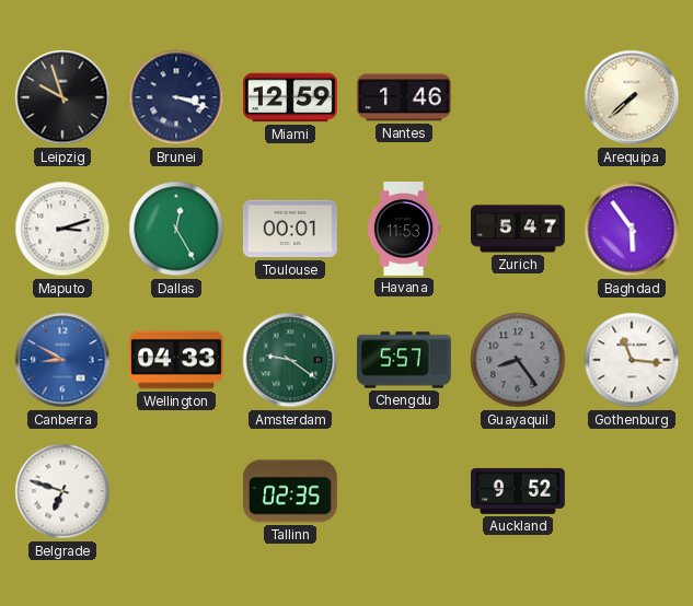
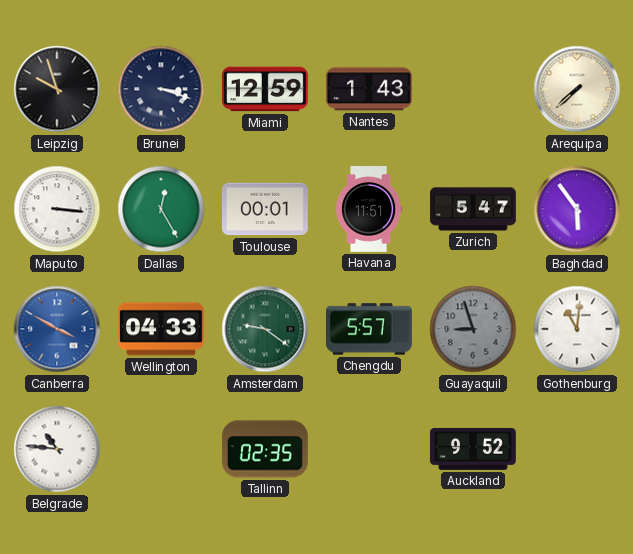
Nantes: 1:46 -> 1:43 (369, 89)
Maputo: 3:12 -> 3:16 (57, 209)
Havana: 11:53 -> 11:51 (369, 210)
Canberra: 8:50 -> 3:50 (57, 329)
Guayaquil: 8:24 -> 8:57 (473, 329)
Gothenburg: 11:16 -> 11:01 (577, 329)
Belgrade: 6:48 -> 10:46 (57, 449)
